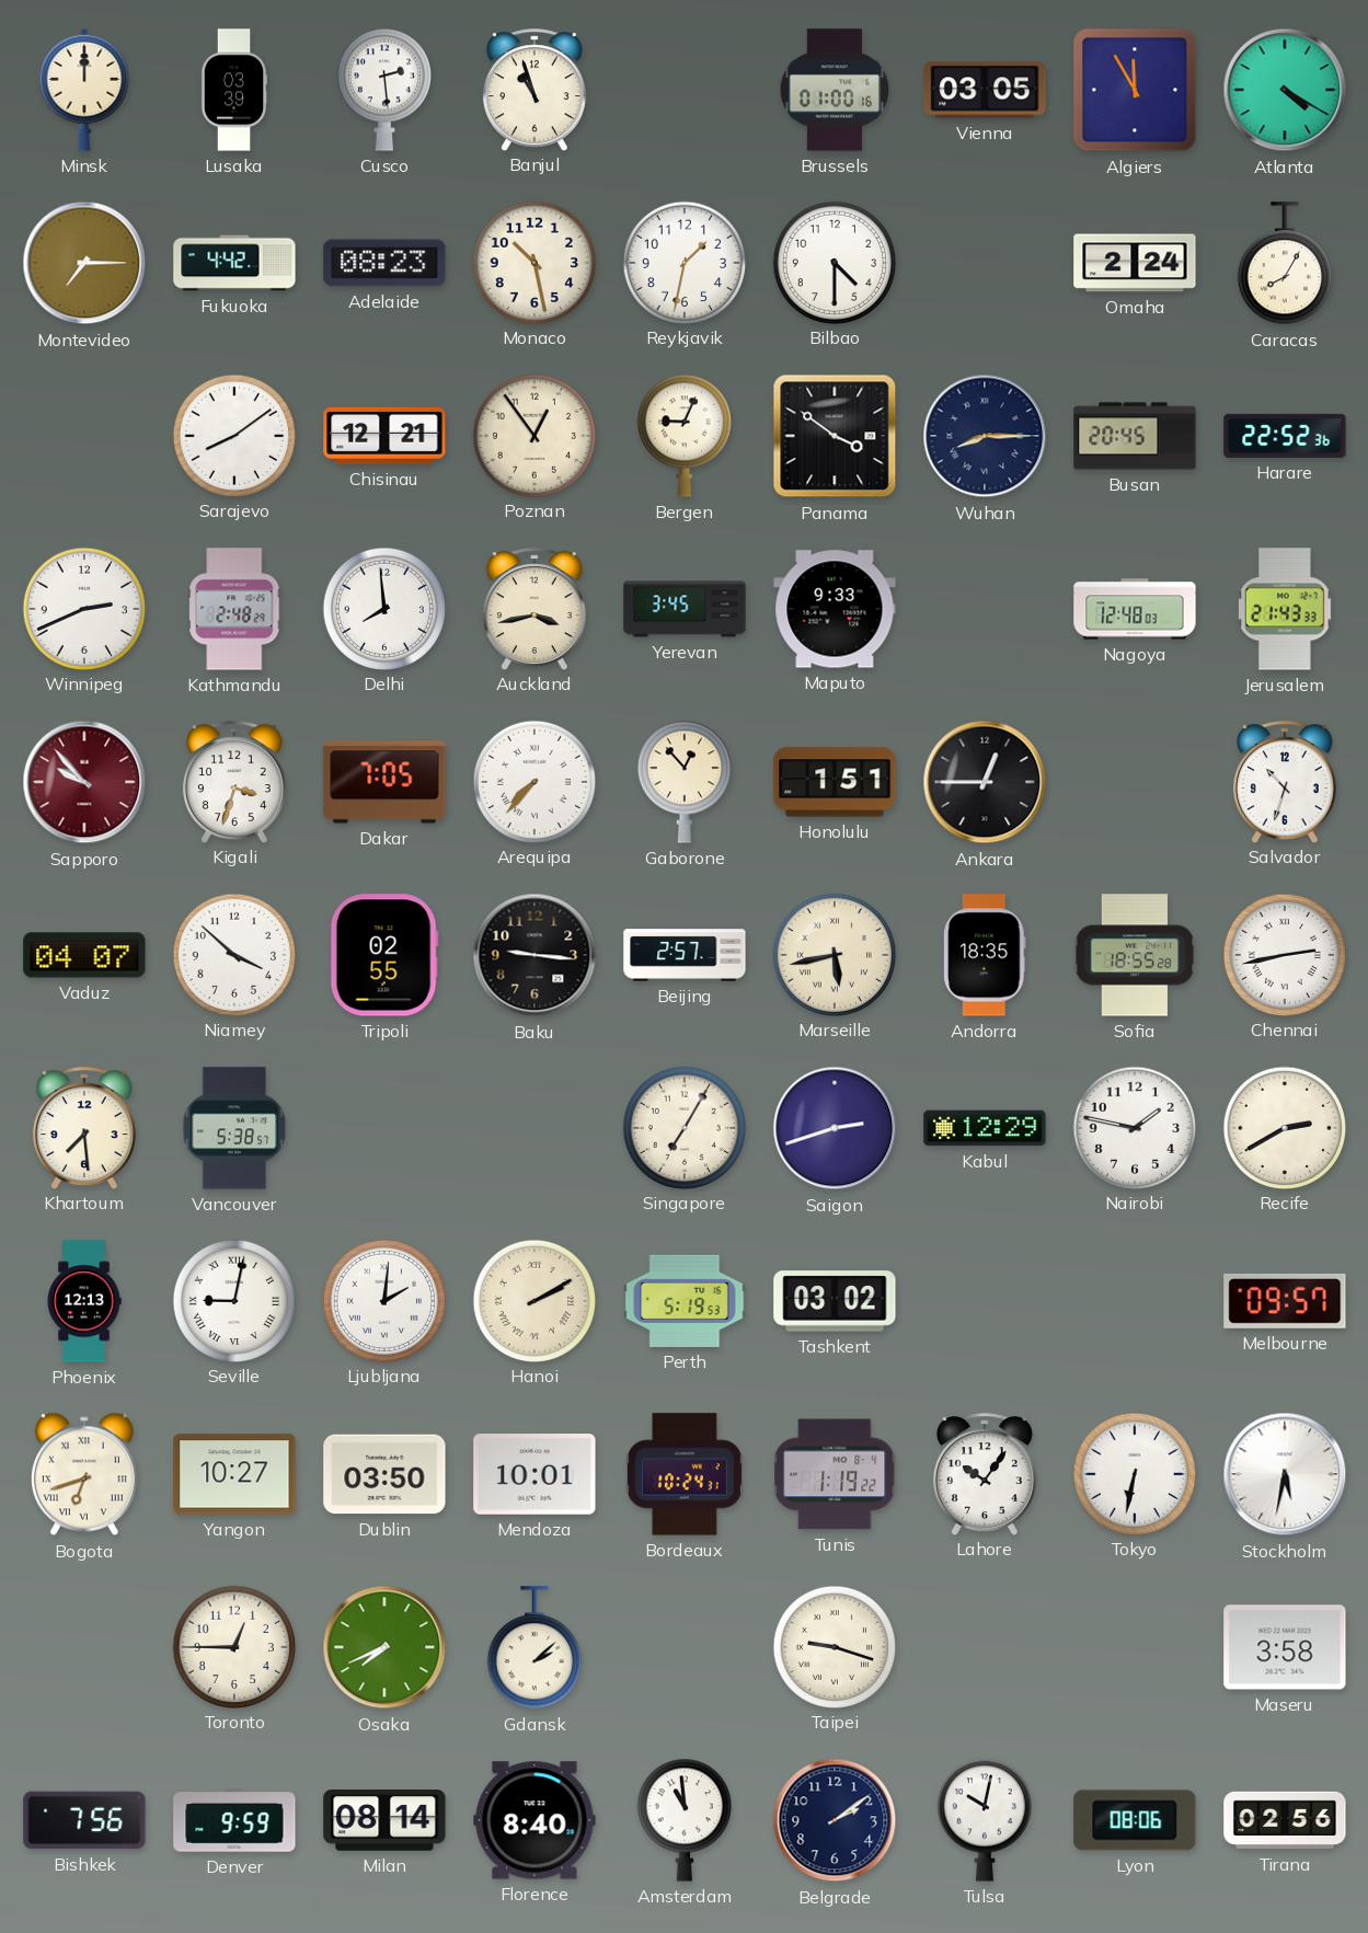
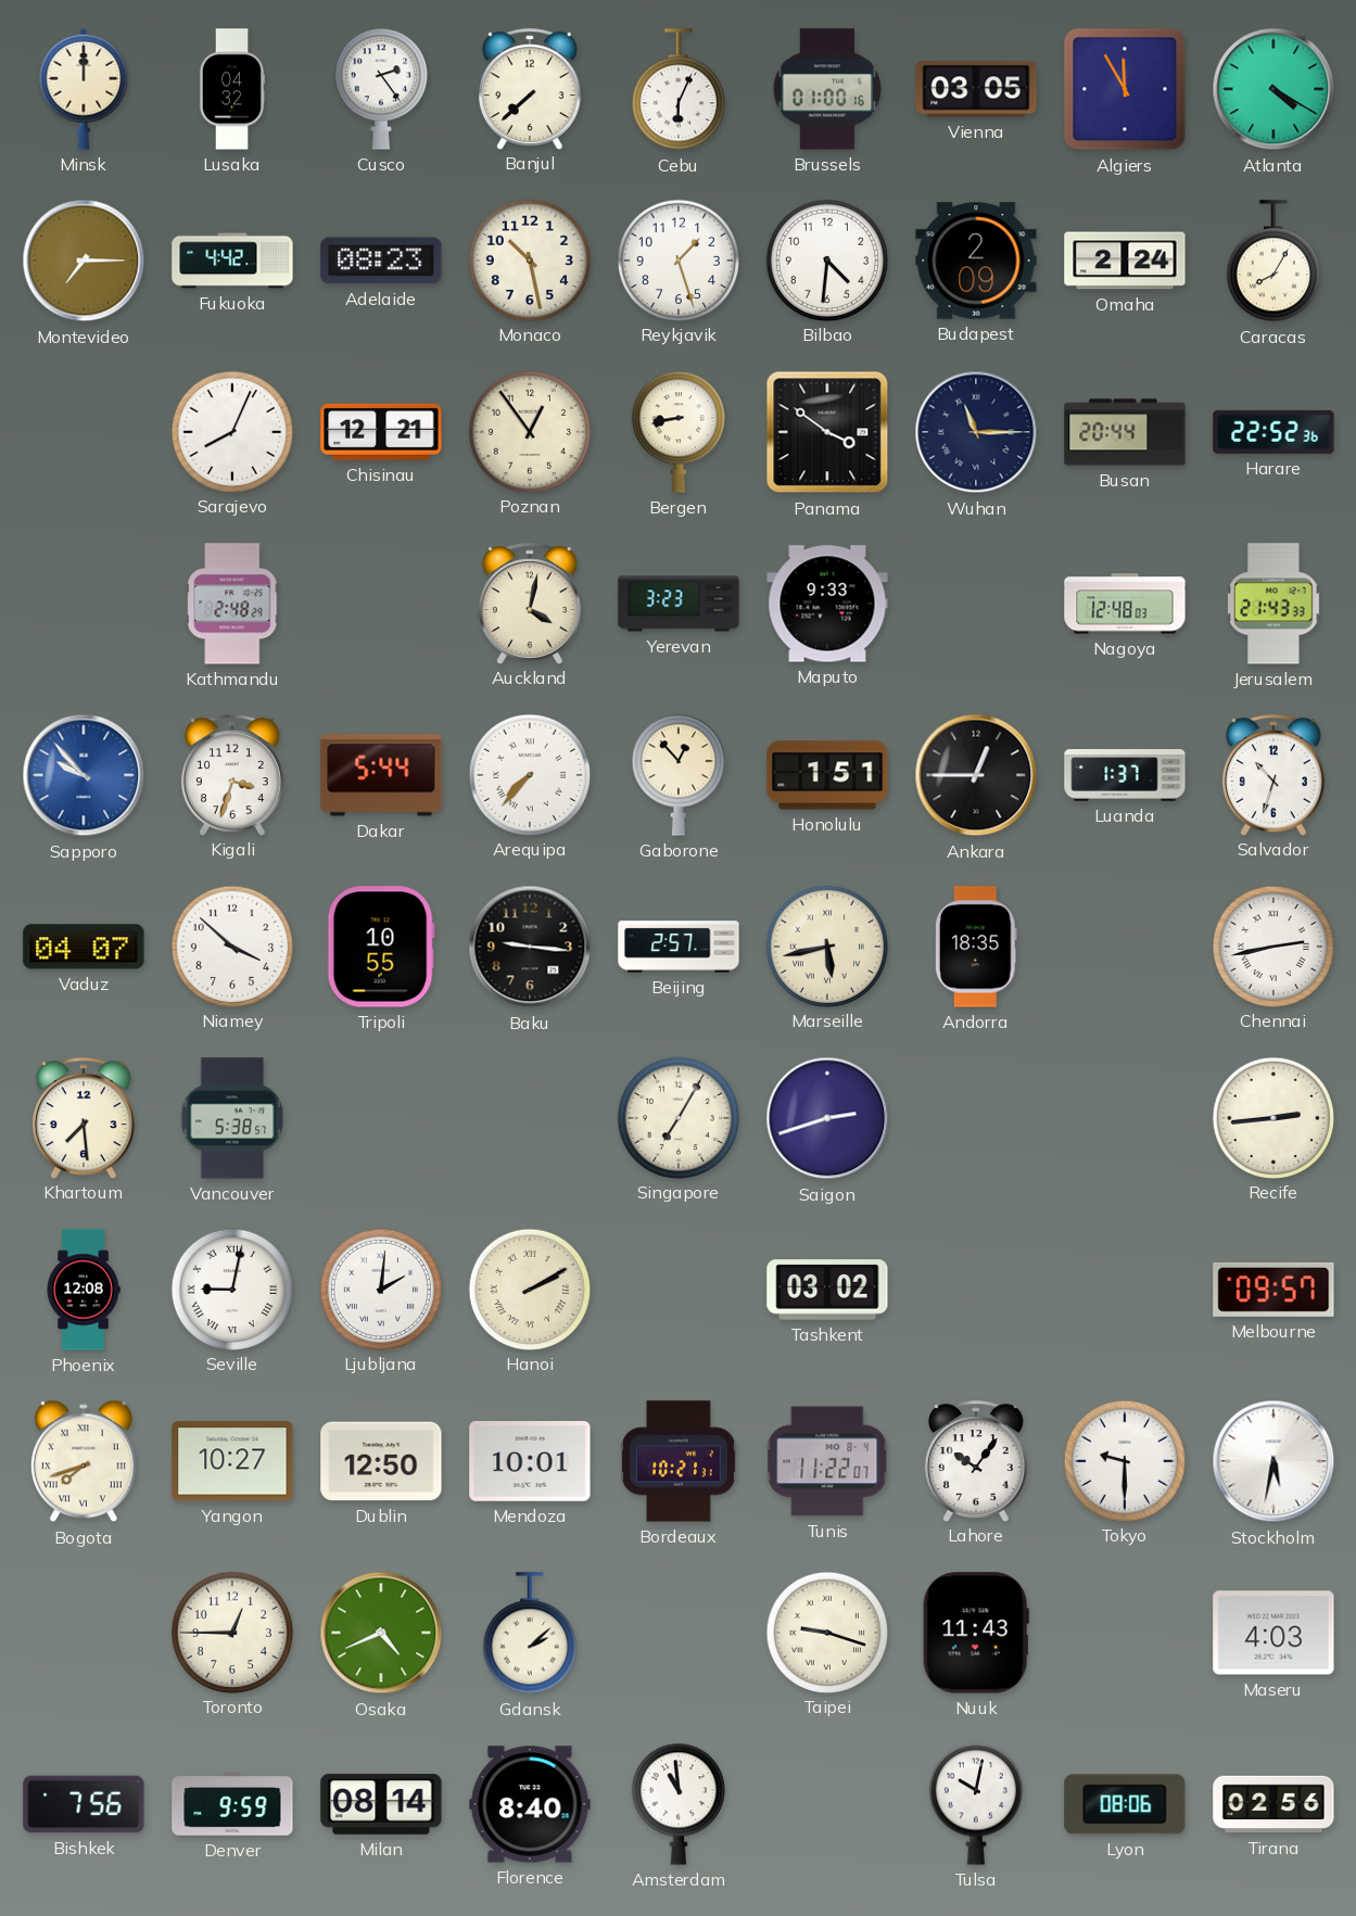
Lusaka: 03:39 -> 04:32 (232, 89)
Cusco: 2:29 -> 2:24 (381, 89)
Banjul: 10:57 -> 7:38 (530, 89)
Cebu: none -> 6:04 (679, 90)
Reykjavik: 1:32 -> 1:27 (677, 259)
Bilbao: 4:30 -> 4:31 (826, 259)
Budapest: none -> 2:09 (976, 261)
Sarajevo: 8:09 -> 8:04 (231, 431)
Bergen: 9:04 -> 8:43 (679, 432)
Wuhan: 8:15 -> 11:15 (976, 432)
Busan: 20:45 -> 20:44 (1125, 432)
Winnipeg: 2:41 -> none (83, 608)
Delhi: 7:59 -> none (383, 608)
Auckland: 3:43 -> 4:02 (530, 604)
Yerevan: 3:45 -> 3:23 (679, 604)
Sapporo dial: burgundy -> blue (84, 775)
Dakar: 7:05 -> 5:44 (381, 775)
Luanda: none -> 1:37 (1125, 775)
Tripoli: 02:55 -> 10:55 (381, 947)
Sofia: 18:55 -> none (1135, 955)
Kabul: 12:29 -> none (985, 1128)
Nairobi: 1:47 -> none (1134, 1127)
Recife: 2:40 -> 2:44 (1272, 1117)
Phoenix: 12:13 -> 12:08 (84, 1290)
Perth: 5:19 -> none (685, 1301)
Bogota: 6:42 -> 7:42 (84, 1461)
Dublin: 03:50 -> 12:50 (381, 1461)
Bordeaux: 10:24 -> 10:21 (679, 1461)
Tunis: 1:19 -> 11:22 (827, 1461)
Tokyo: 6:32 -> 9:30 (1124, 1460)
Osaka: 7:41 -> 4:41 (381, 1633)
Nuuk: none -> 11:43 (976, 1633)
Maseru: 3:58 -> 4:03 (1273, 1633)
Belgrade: 2:09 -> none (835, 1820)
